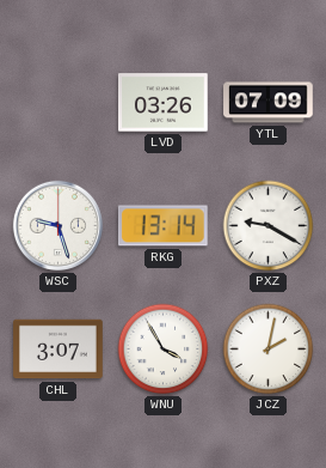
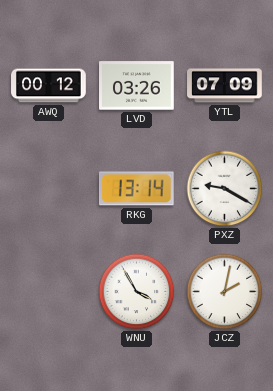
AWQ: none -> 00:12 (49, 86)
WSC: 9:27 -> none (57, 225)
CHL: 3:07 -> none (59, 350)
